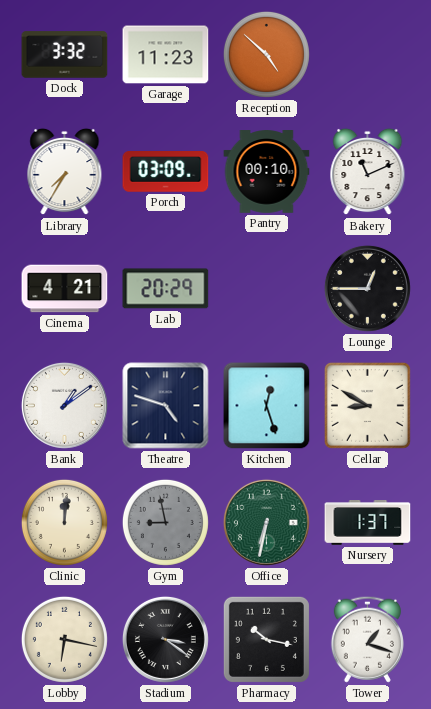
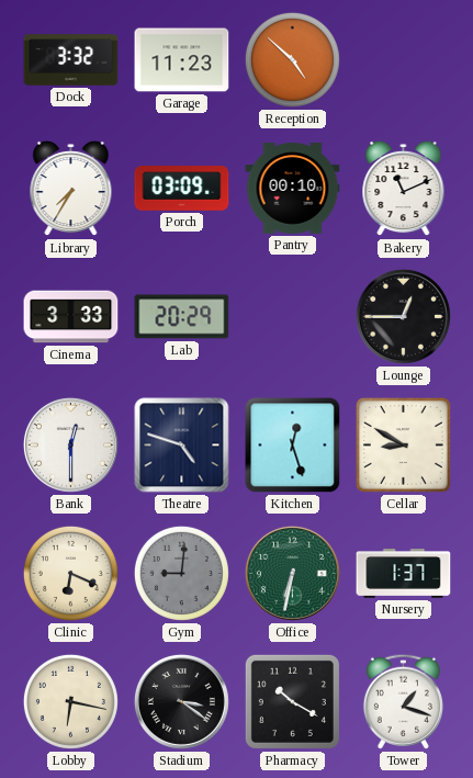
Cinema: 4:21 -> 3:33 (71, 317)
Bank: 1:09 -> 12:30 (70, 444)
Clinic: 12:01 -> 6:19 (70, 573)
Gym: 8:58 -> 9:01 (181, 573)
Pharmacy: 10:17 -> 10:20 (292, 701)
